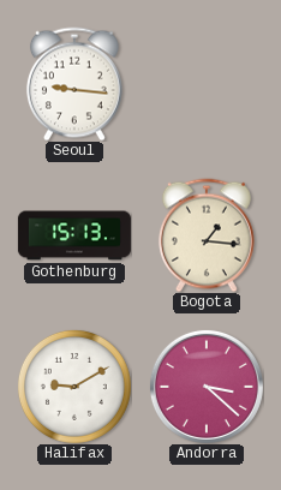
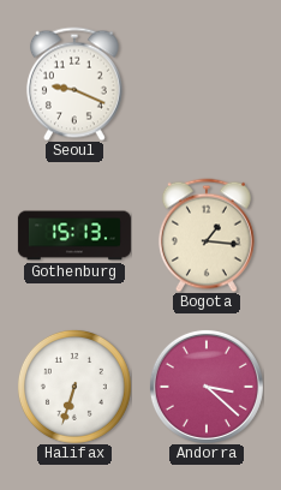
Seoul: 9:16 -> 9:19 (74, 84)
Halifax: 9:10 -> 6:33 (74, 387)
